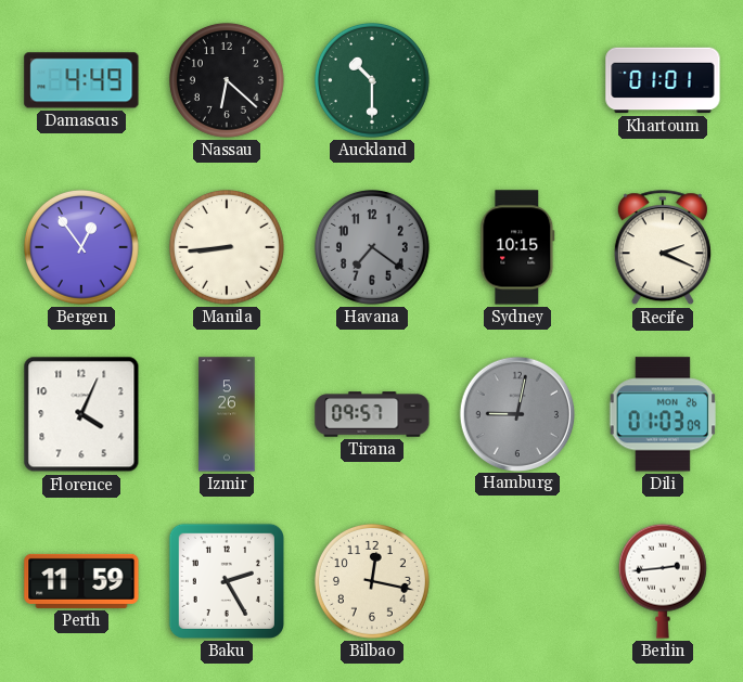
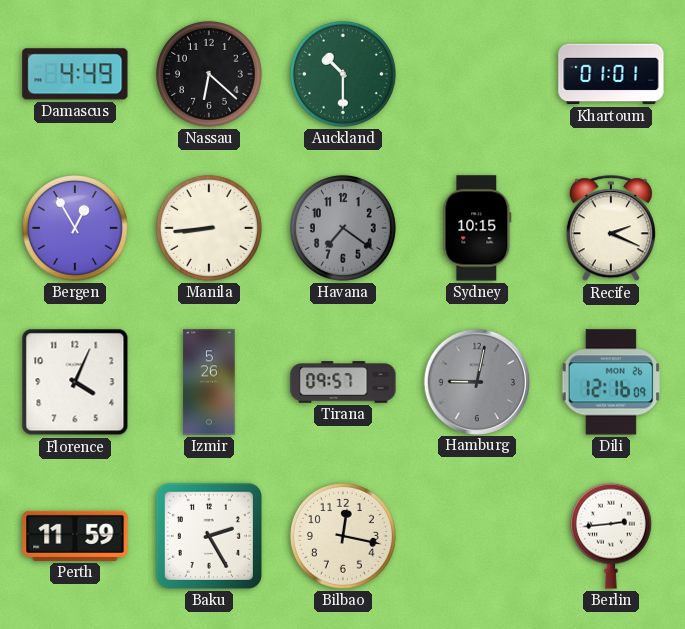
Bergen: 12:54 -> 12:55 (75, 228)
Dili: 01:03 -> 12:16 (611, 382)
